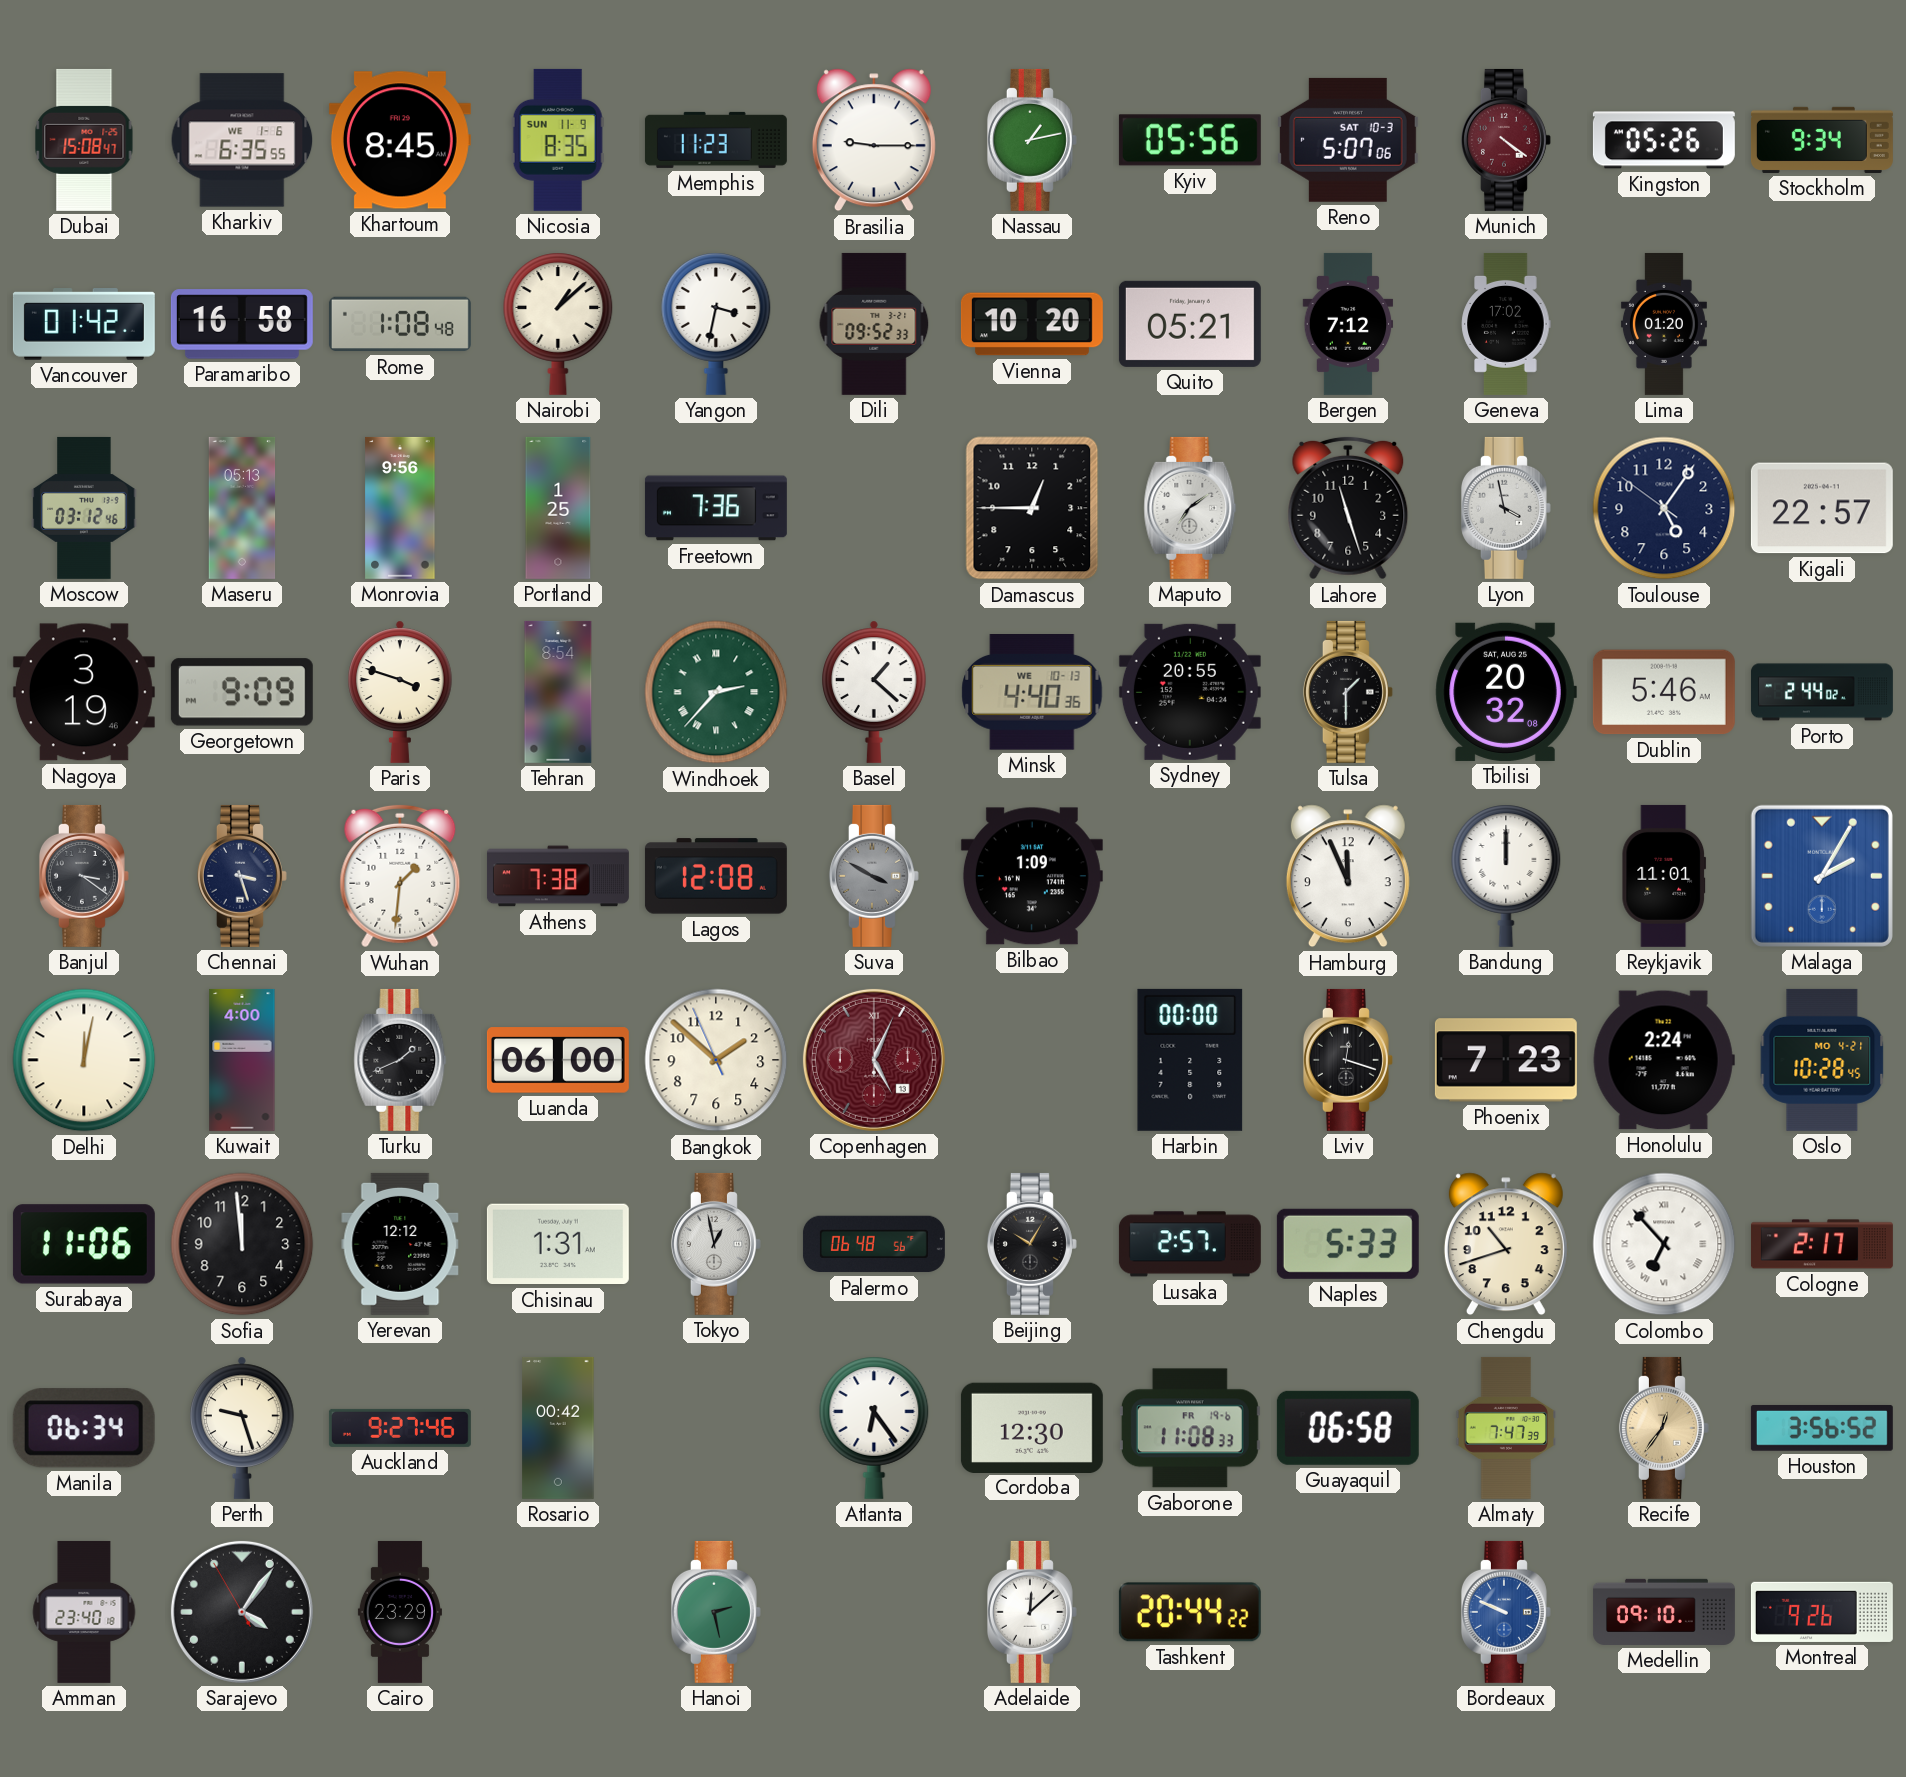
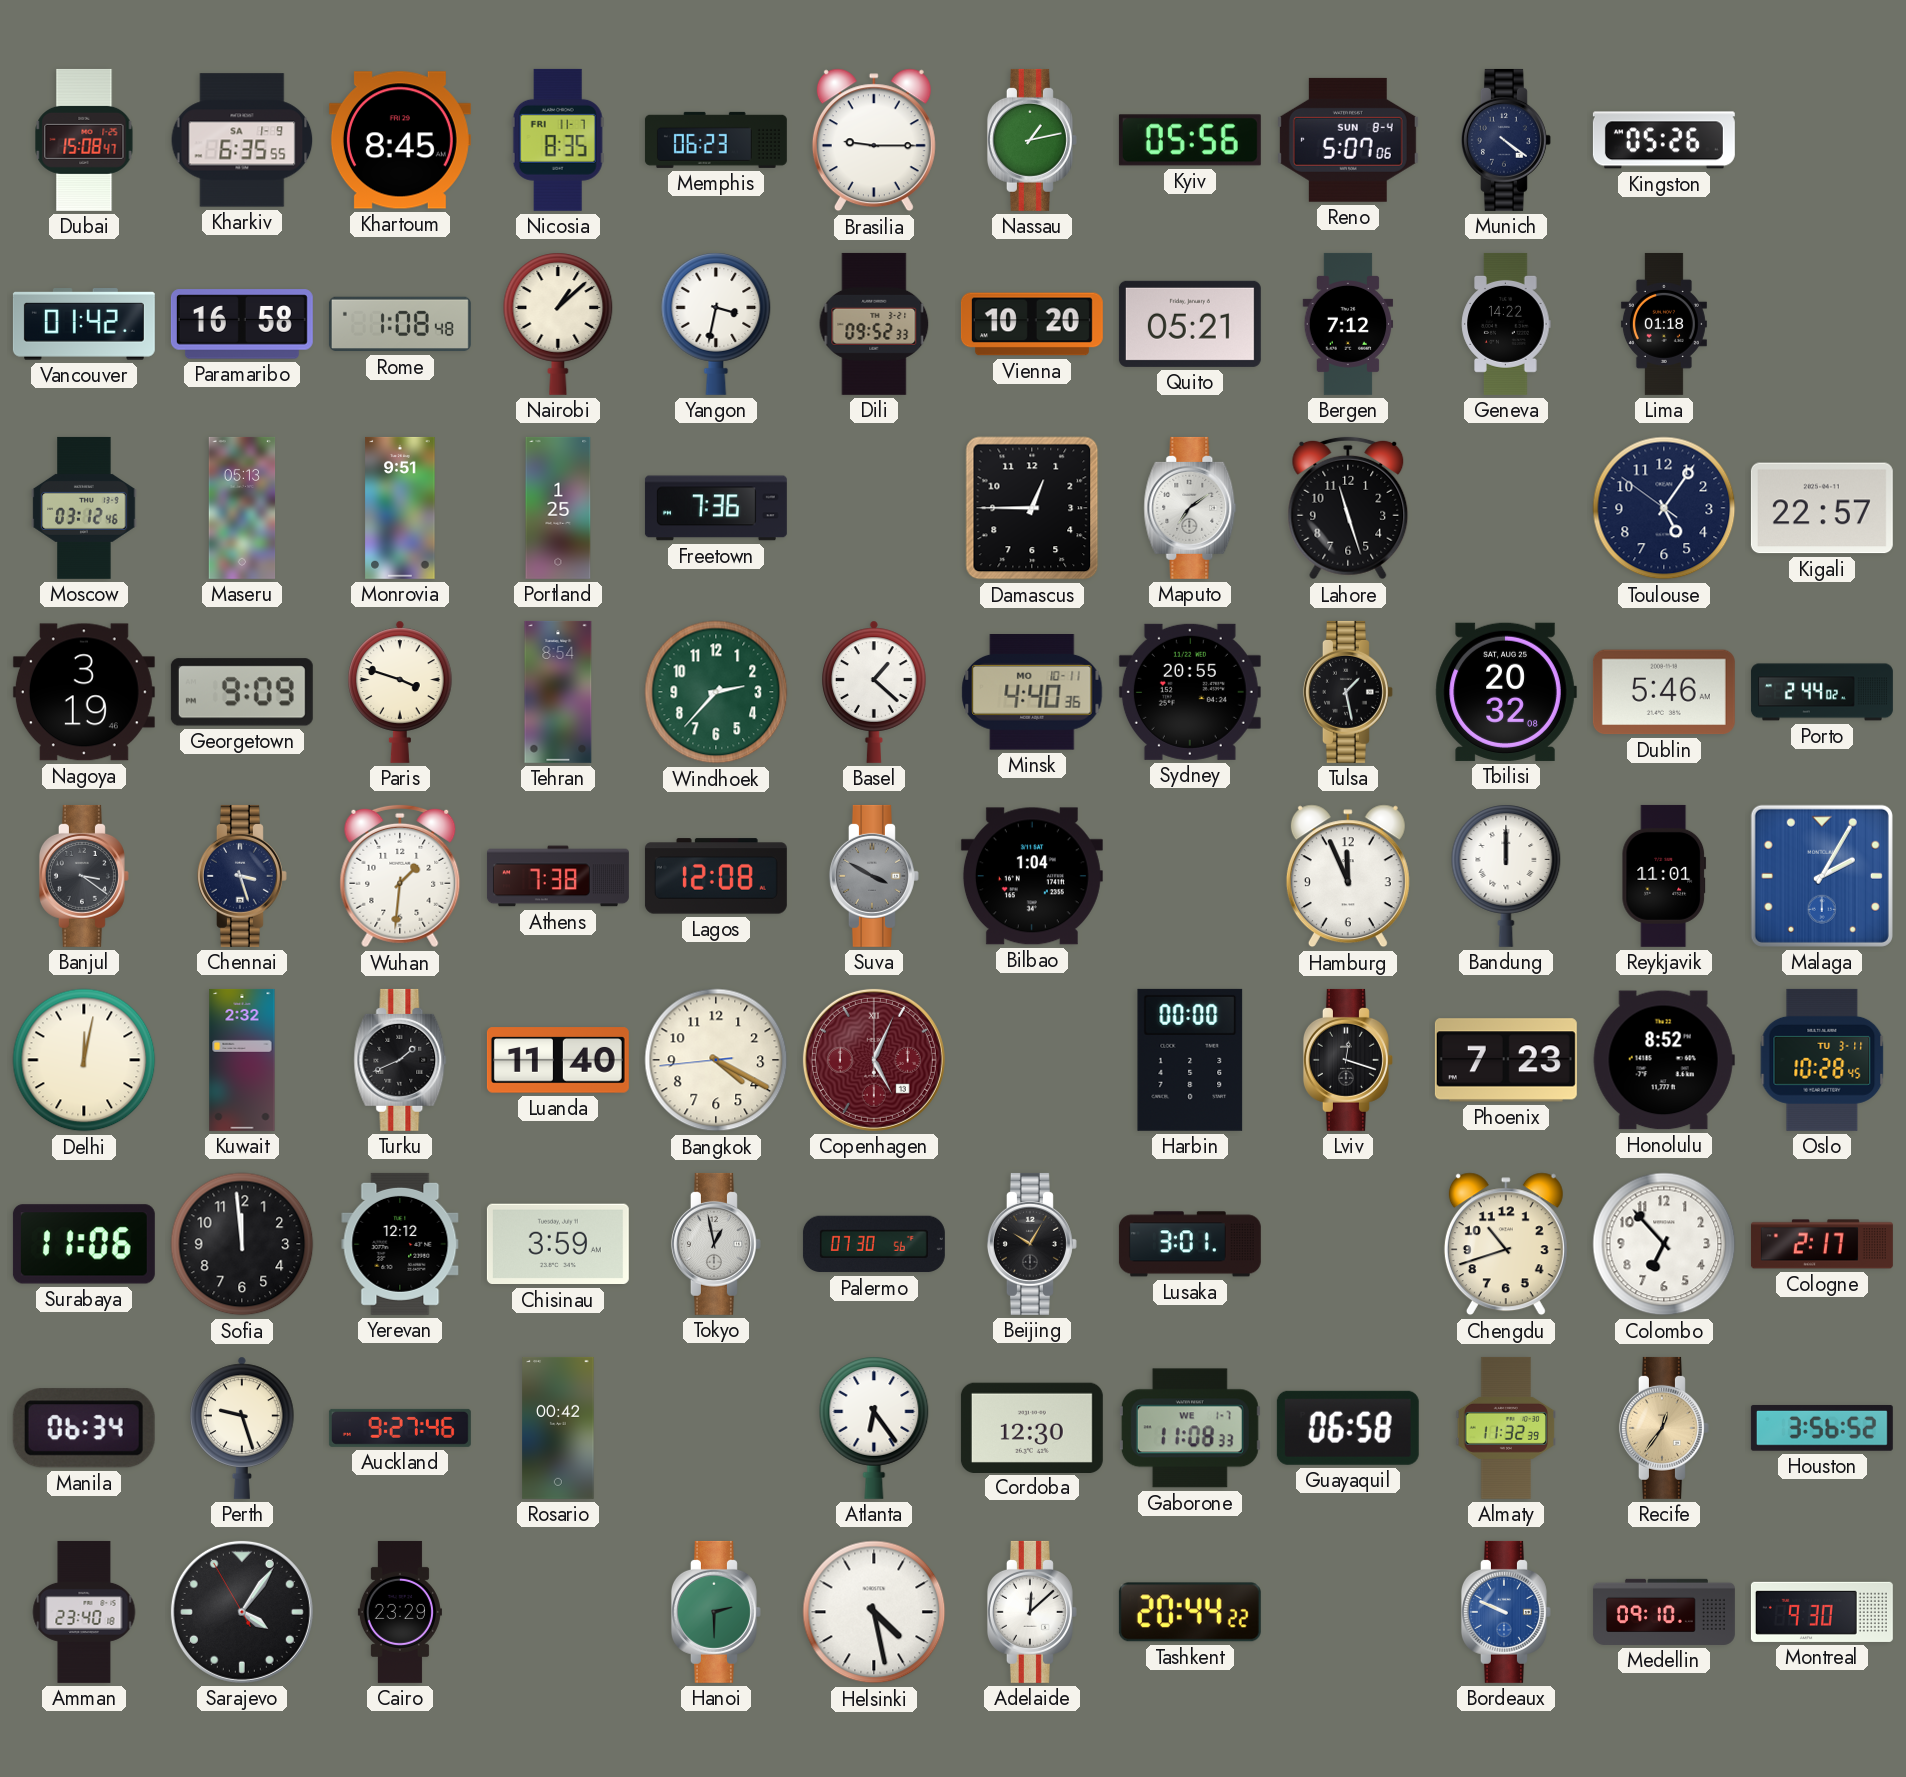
Kharkiv date: WE 1-6 -> SA 1-9 (242, 140)
Nicosia date: SUN 11-9 -> FRI 11-7 (558, 140)
Memphis: 11:23 -> 06:23 (716, 140)
Reno date: SAT 10-3 -> SUN 8-4 (1348, 140)
Munich dial: burgundy -> navy (1506, 140)
Stockholm: 9:34 -> none (1822, 140)
Geneva: 17:02 -> 14:22 (1506, 324)
Lima: 01:20 -> 01:18 (1664, 324)
Monrovia: 9:56 -> 9:51 (400, 508)
Lyon: 3:58 -> none (1506, 508)
Windhoek numerals: Roman -> Arabic (716, 692)
Minsk date: WE 10-13 -> MO 10-11 (1032, 693)
Tulsa: 1:30 -> 1:28 (1348, 692)
Bilbao: 1:09 -> 1:04 (1032, 876)
Kuwait: 4:00 -> 2:32 (242, 1060)
Luanda: 06:00 -> 11:40 (558, 1060)
Bangkok: 1:51 -> 4:19 (716, 1060)
Honolulu: 2:24 -> 8:52 (1664, 1060)
Oslo date: MO 4-21 -> TU 3-11 (1822, 1060)
Chisinau: 1:31 -> 3:59 (558, 1244)
Palermo: 06:48 -> 07:30 (874, 1244)
Lusaka: 2:57 -> 3:01 (1190, 1244)
Naples: 5:33 -> none (1348, 1244)
Colombo numerals: Roman -> Arabic (1664, 1244)
Gaborone date: FR 19-6 -> WE 1-7 (1190, 1428)
Almaty: 7:47 -> 11:32 (1505, 1428)
Hanoi: 2:28 -> 2:30 (716, 1612)
Helsinki: none -> 4:28 (874, 1612)
Montreal: 9:26 -> 9:30 (1822, 1612)
